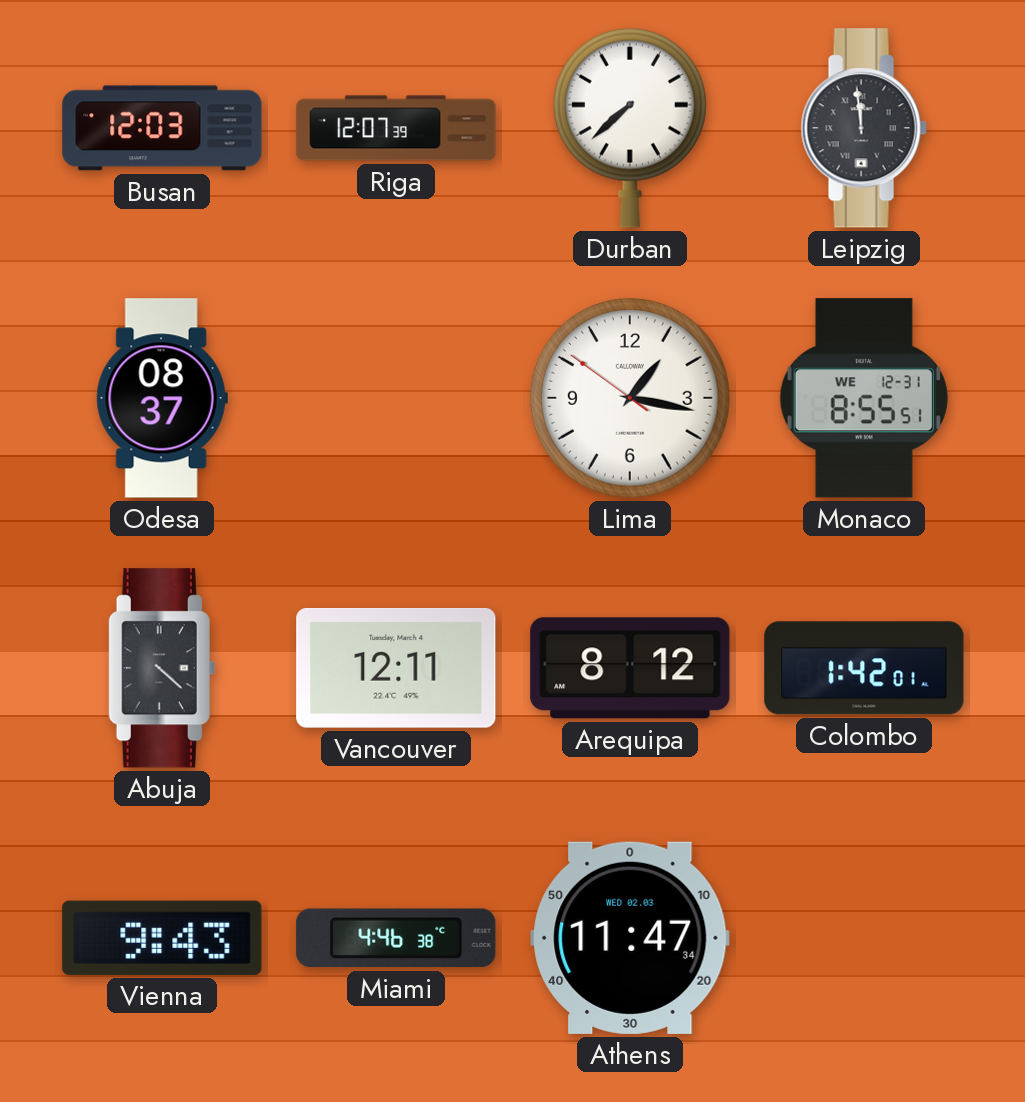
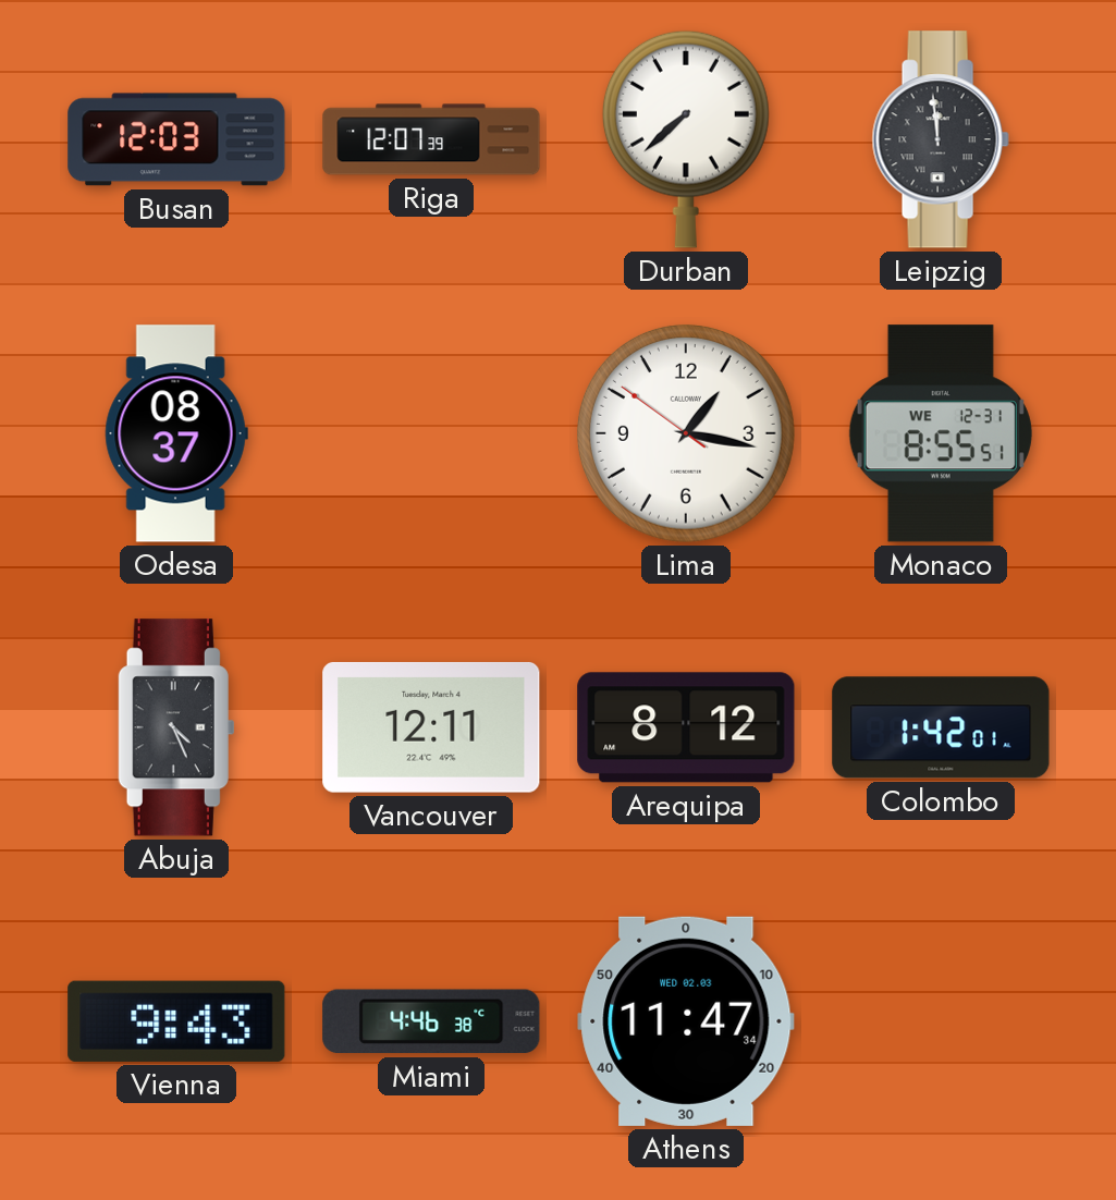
Abuja: 4:22 -> 4:26 (176, 727)
